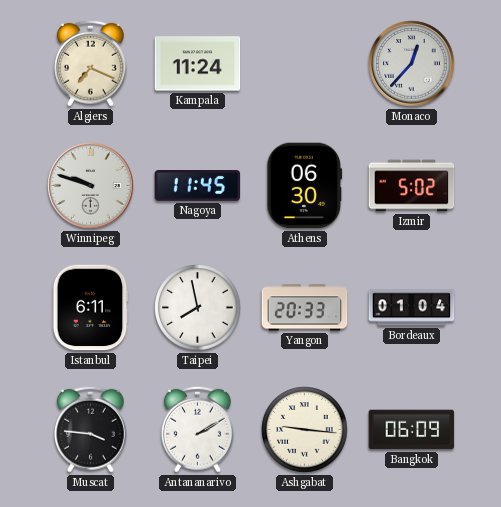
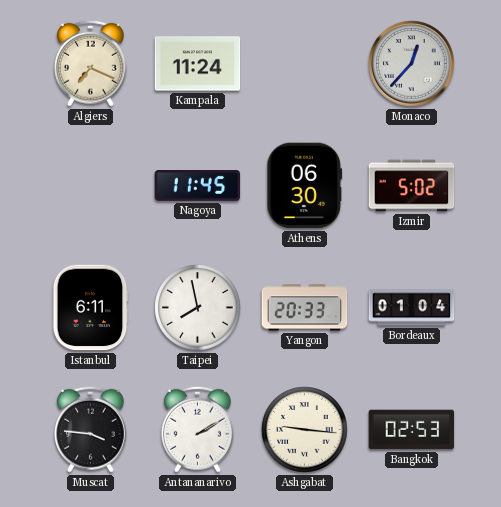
Winnipeg: 9:48 -> none (91, 186)
Bangkok: 06:09 -> 02:53 (412, 430)
